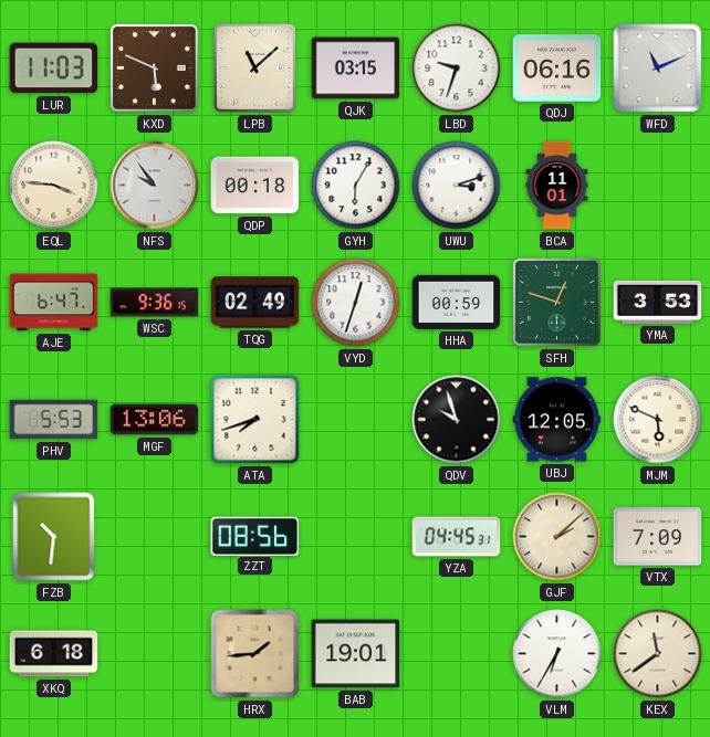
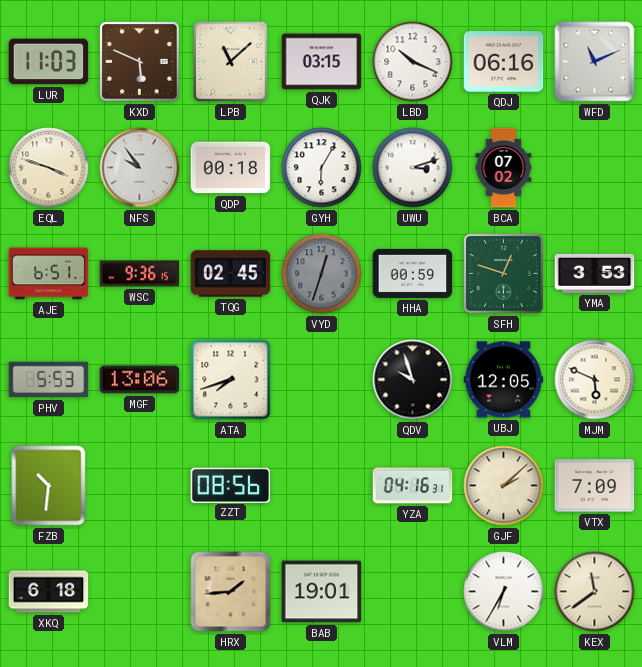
LBD: 9:33 -> 10:19 (413, 62)
EQL: 3:46 -> 3:48 (49, 168)
BCA: 11:01 -> 07:02 (504, 168)
AJE: 6:47 -> 6:51 (49, 274)
TQG: 02:49 -> 02:45 (231, 274)
VYD dial: white -> grey (322, 274)
YZA: 04:45 -> 04:16 (413, 486)
